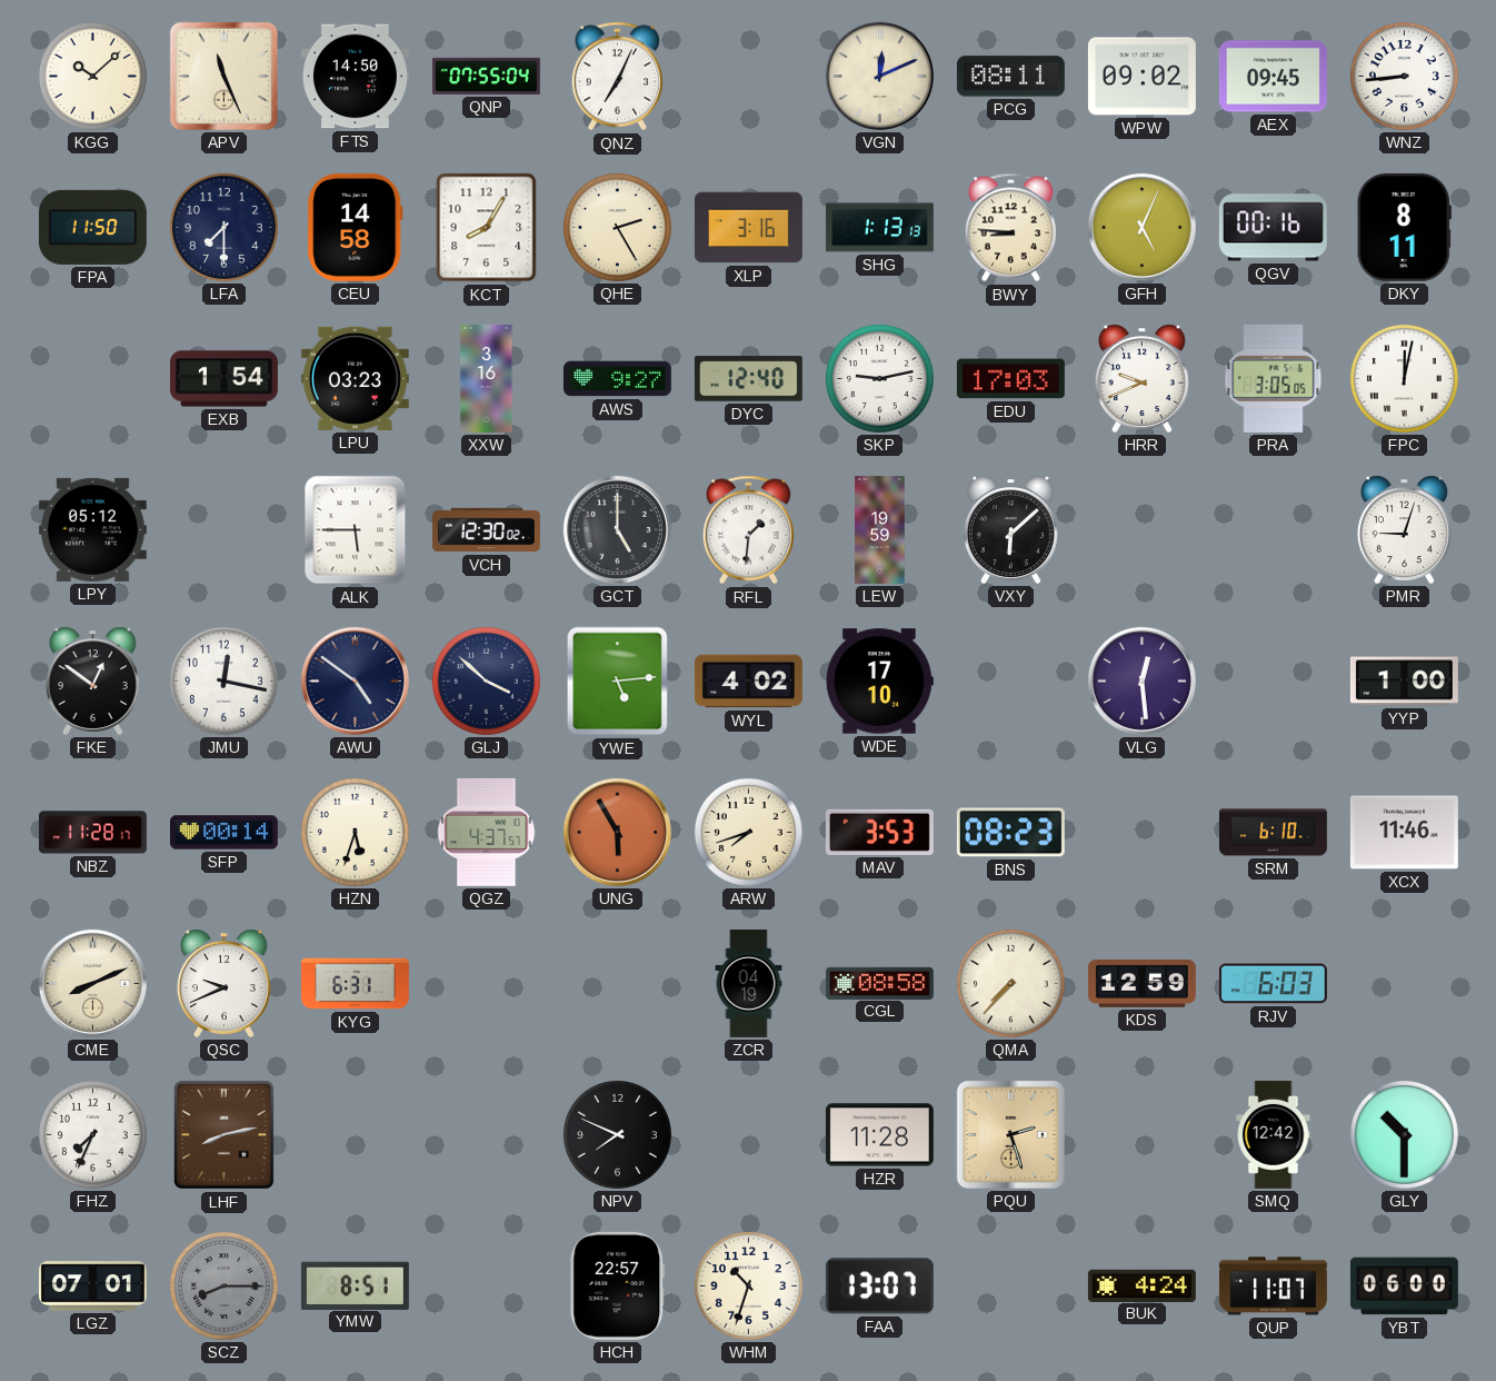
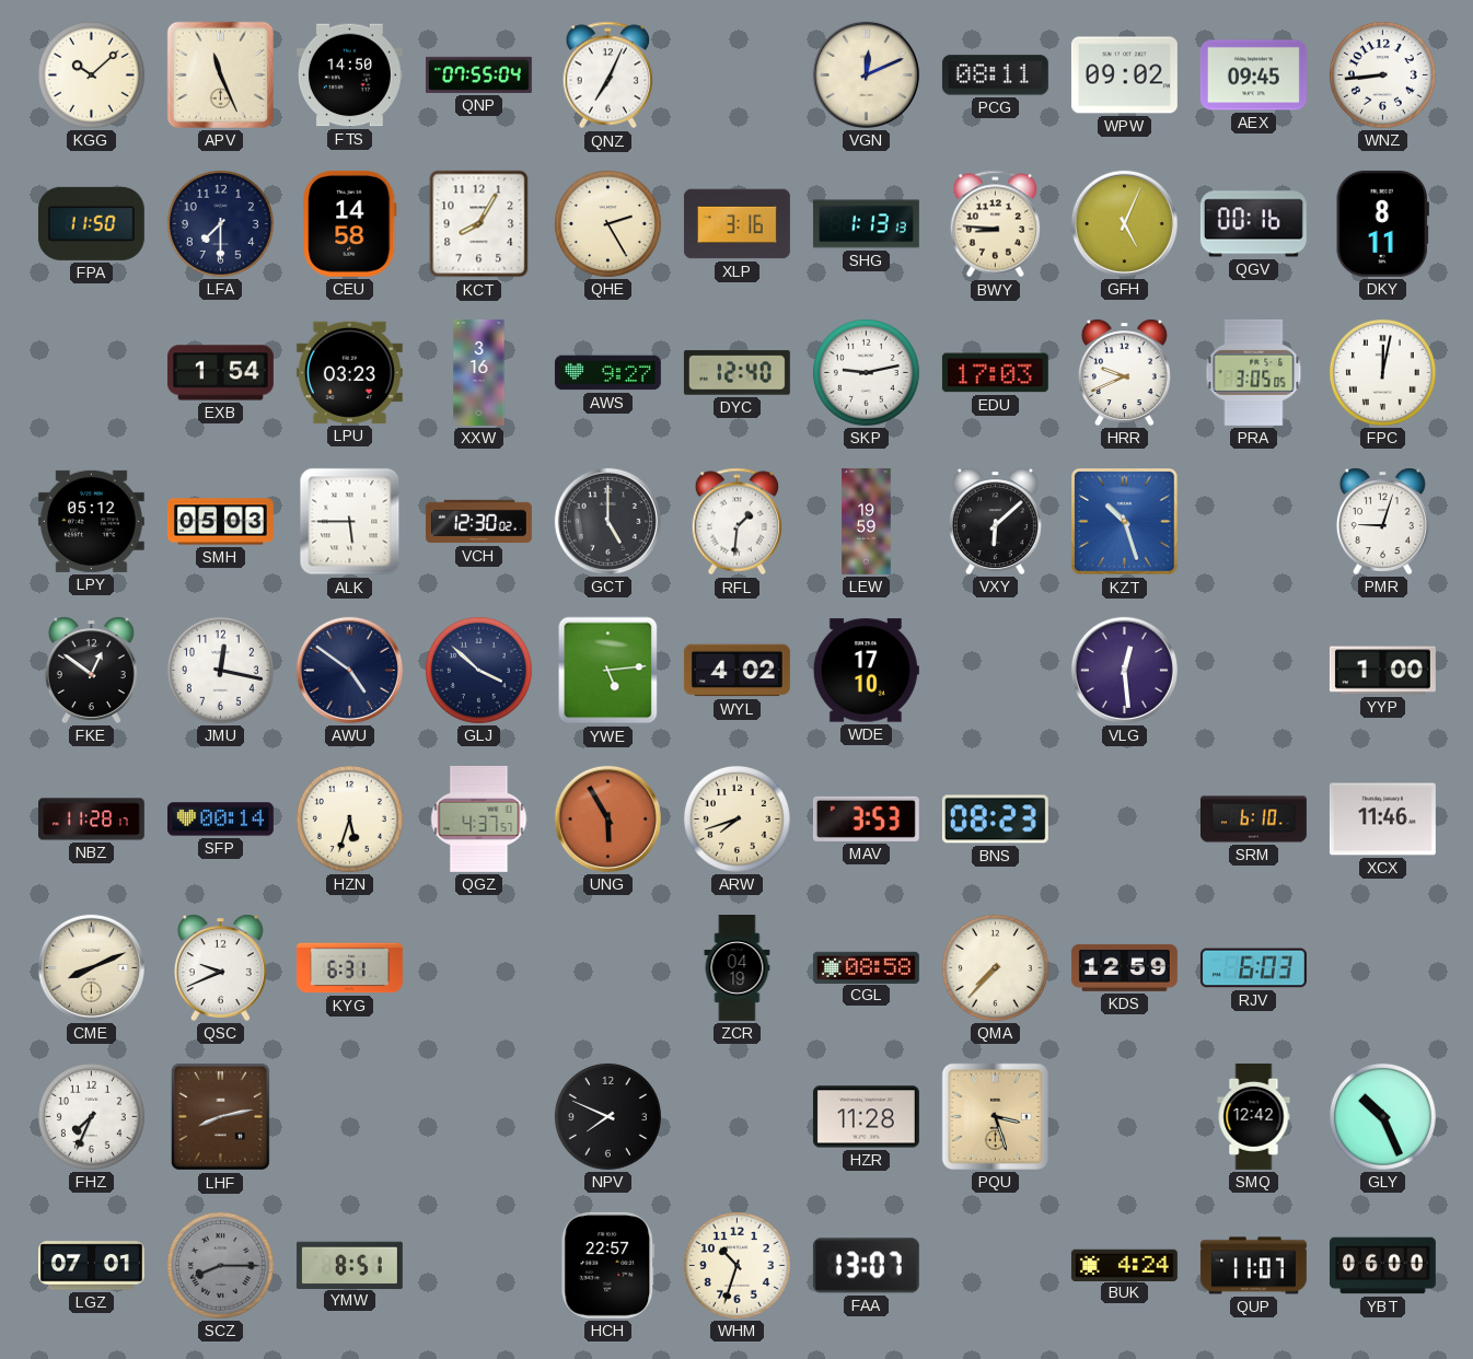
SMH: none -> 05:03 (220, 522)
KZT: none -> 10:27 (1125, 522)
PQU: 2:27 -> 3:27 (995, 1116)
GLY: 10:30 -> 10:26 (1382, 1116)
